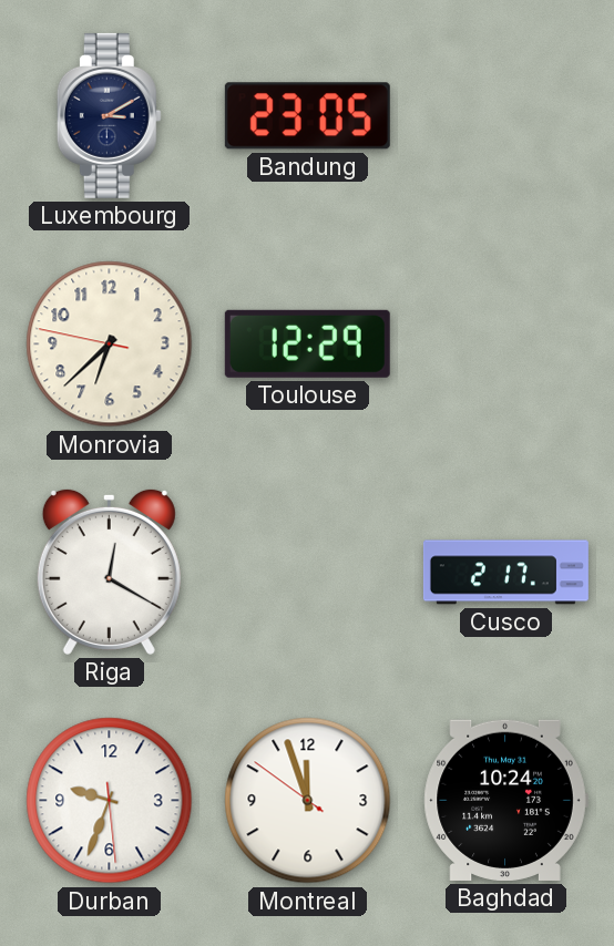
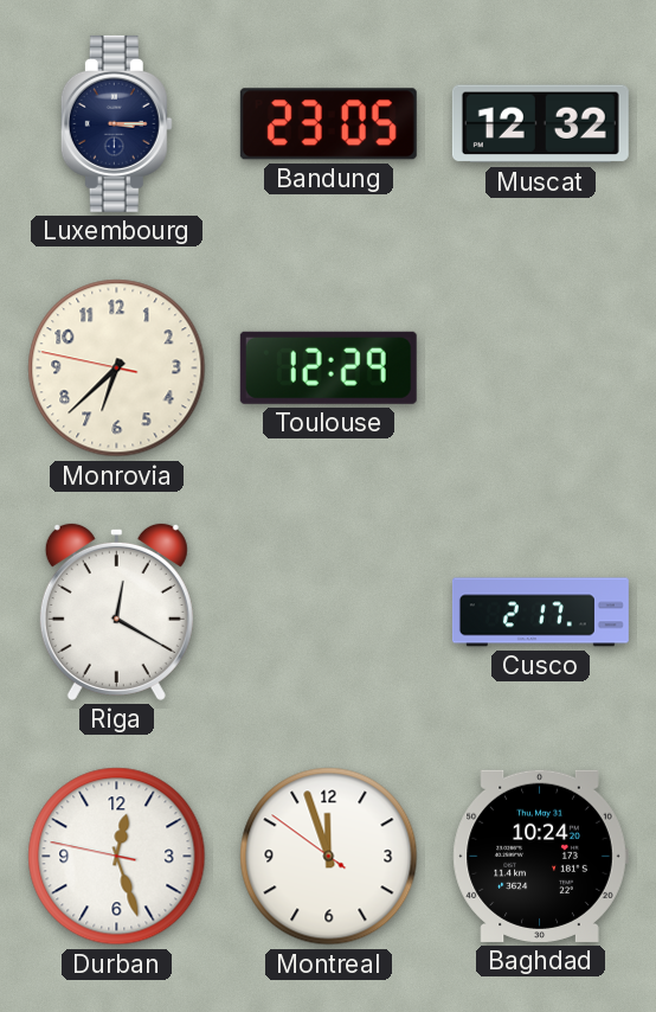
Luxembourg: 3:10 -> 3:15 (116, 123)
Muscat: none -> 12:32 (540, 124)
Durban: 9:33 -> 12:26 (117, 857)
